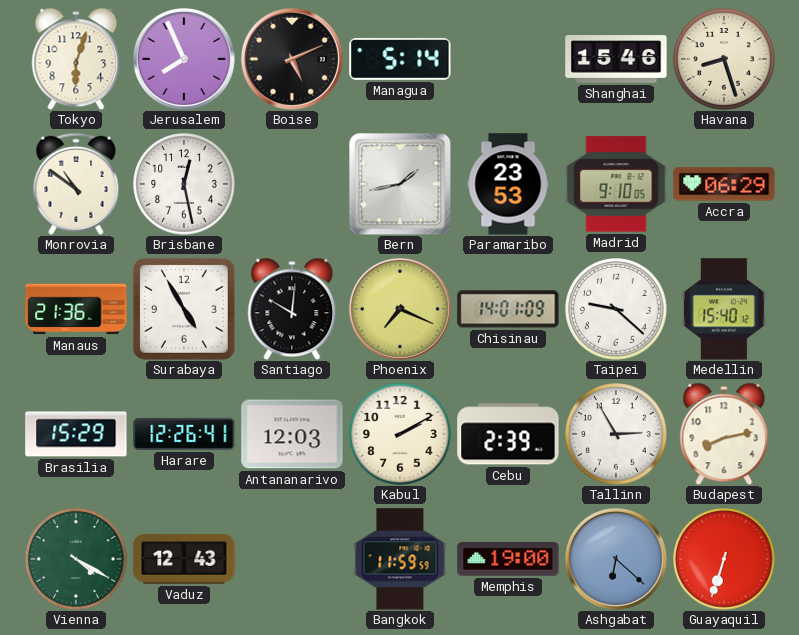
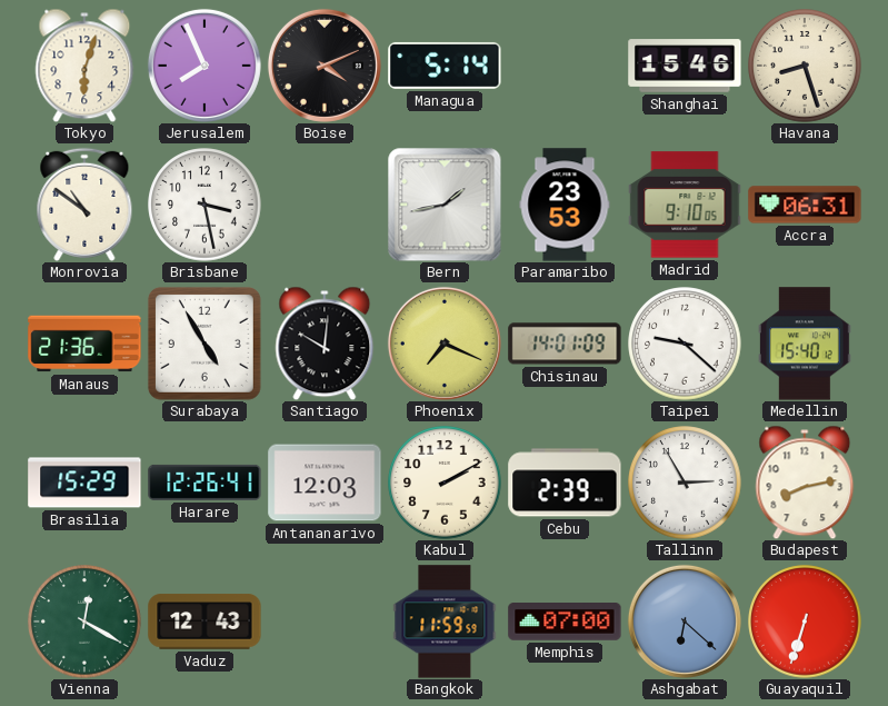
Boise: 5:11 -> 4:11 (325, 66)
Brisbane: 12:28 -> 3:28 (204, 205)
Accra: 06:29 -> 06:31 (805, 205)
Vienna: 4:20 -> 12:20 (84, 622)
Memphis: 19:00 -> 07:00 (565, 623)
